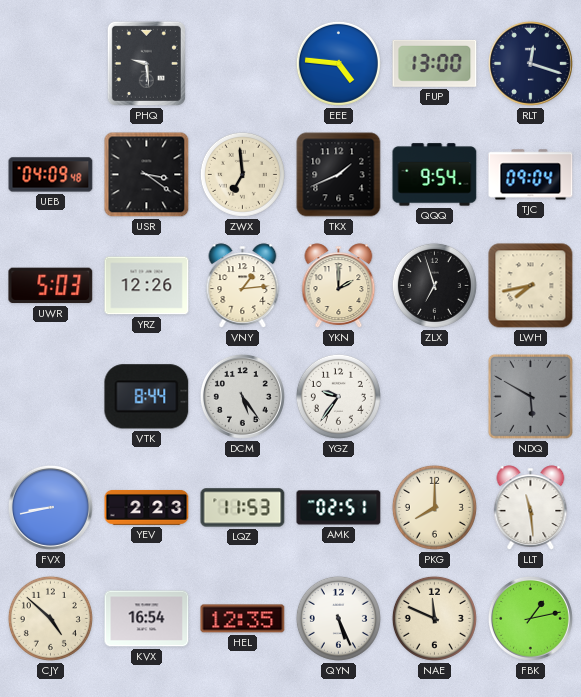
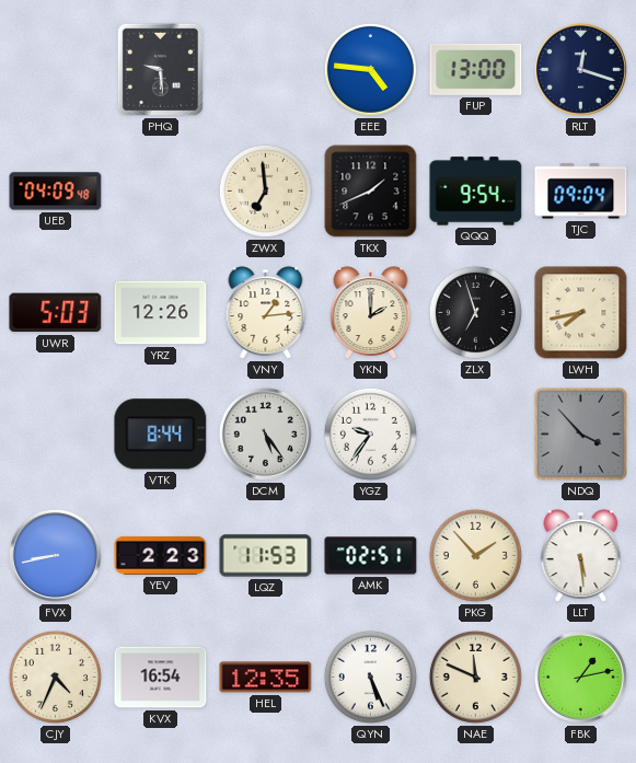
USR: 3:21 -> none (147, 175)
NDQ: 5:50 -> 3:53 (580, 433)
PKG: 8:00 -> 1:53 (475, 555)
LLT: 11:29 -> 5:29 (581, 556)
CJY: 4:52 -> 4:34 (55, 677)
